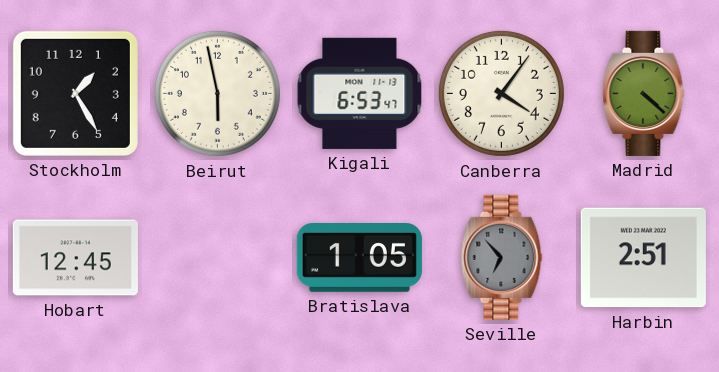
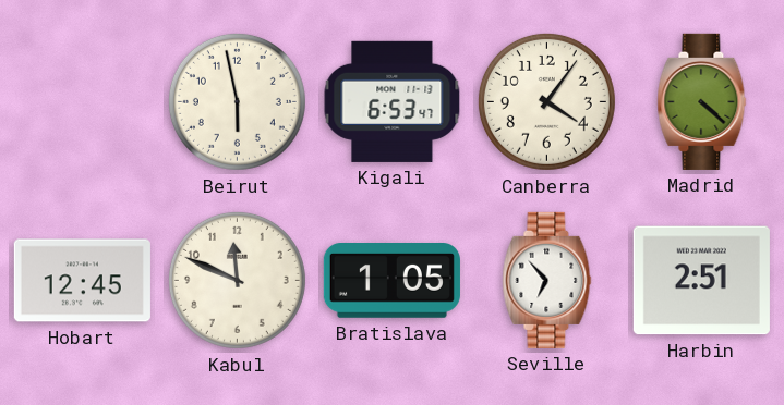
Stockholm: 1:25 -> none (75, 93)
Kabul: none -> 11:49 (237, 280)
Seville dial: grey -> white (547, 280)
